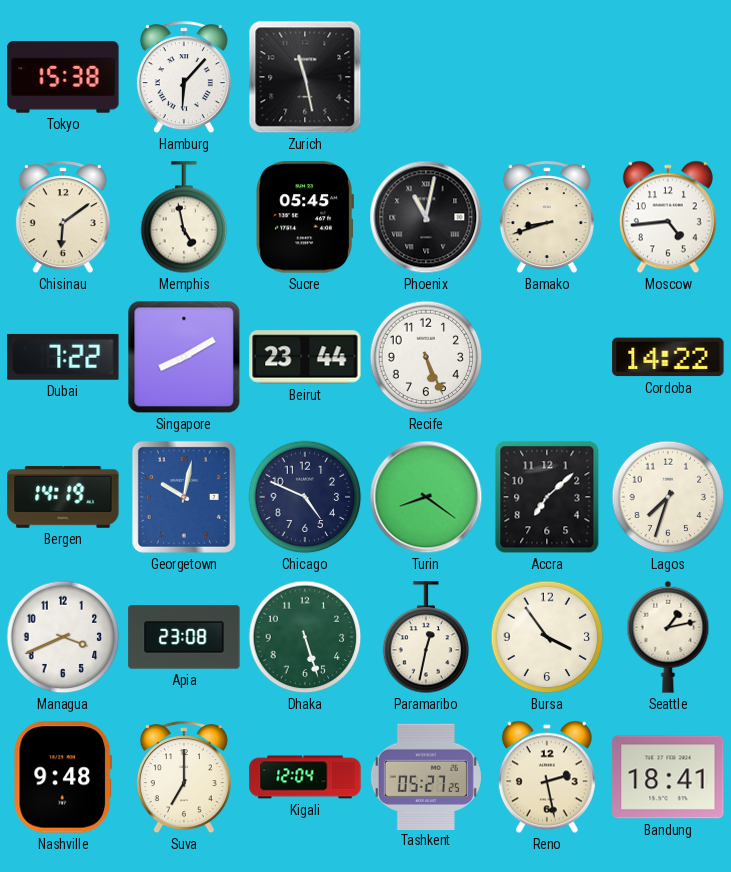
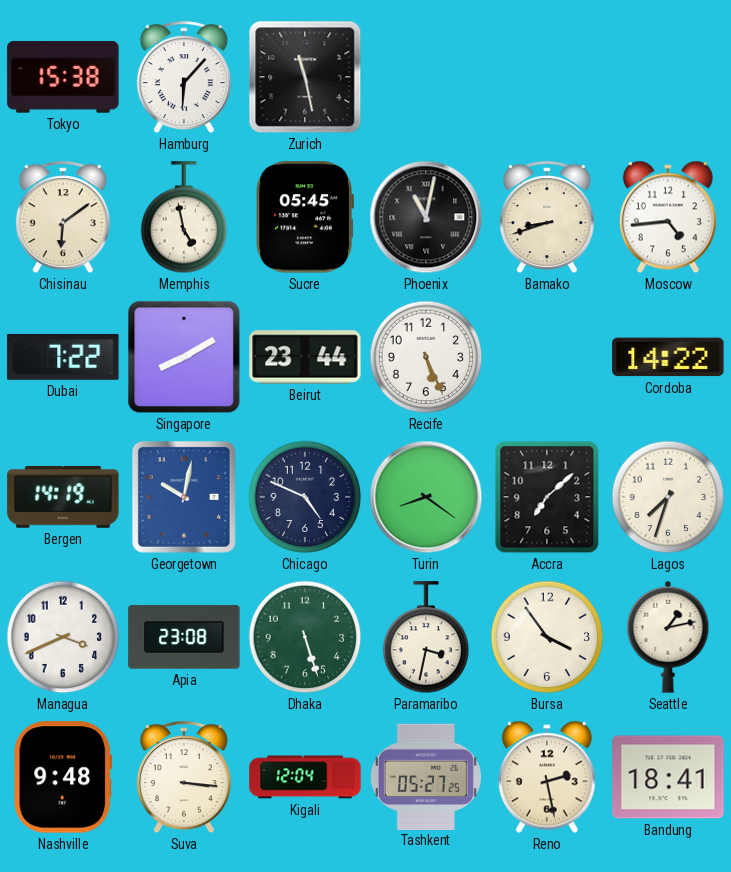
Paramaribo: 12:32 -> 3:32 (426, 638)
Suva: 7:00 -> 3:16 (184, 778)
